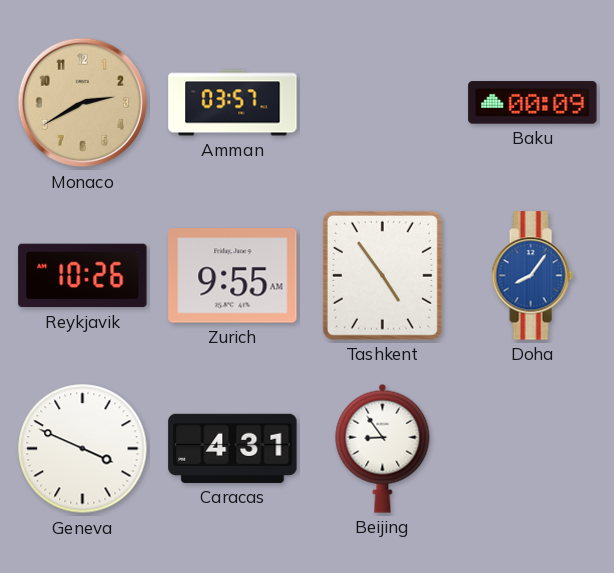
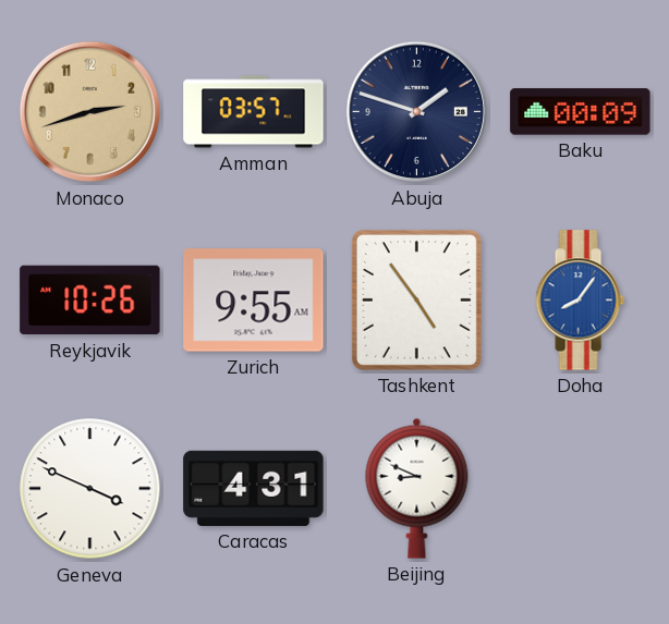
Monaco: 2:40 -> 2:42 (90, 112)
Abuja: none -> 1:48 (417, 112)
Beijing: 8:54 -> 8:49 (417, 488)
